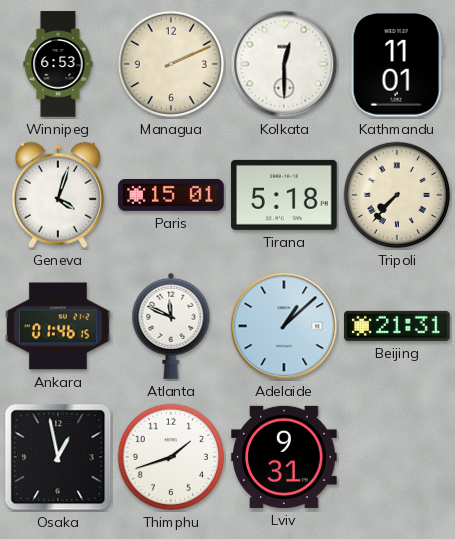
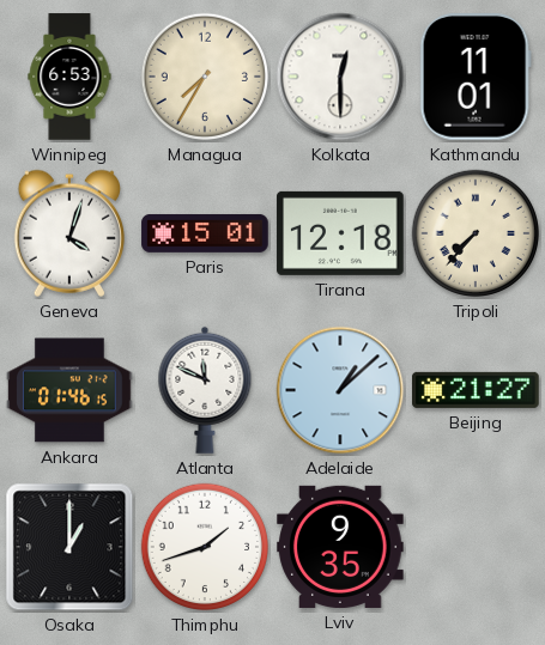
Managua: 2:11 -> 7:35 (205, 77)
Tirana: 5:18 -> 12:18 (340, 233)
Beijing: 21:31 -> 21:27 (476, 390)
Osaka: 12:58 -> 1:00 (69, 547)
Lviv: 9:31 -> 9:35 (340, 547)
